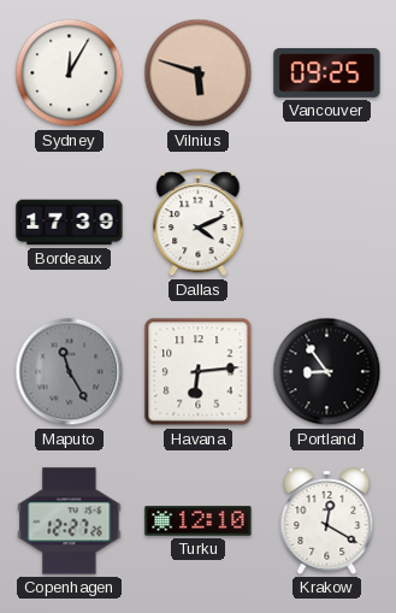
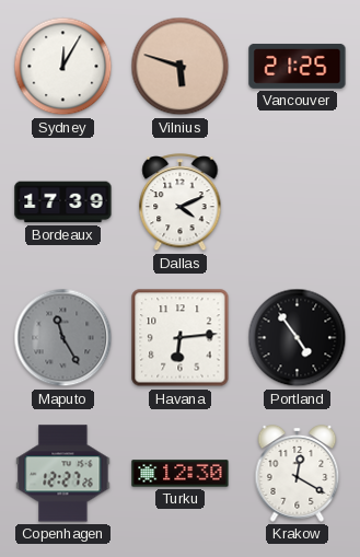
Vancouver: 09:25 -> 21:25 (298, 66)
Portland: 8:54 -> 4:54 (298, 338)
Turku: 12:10 -> 12:30 (181, 474)
